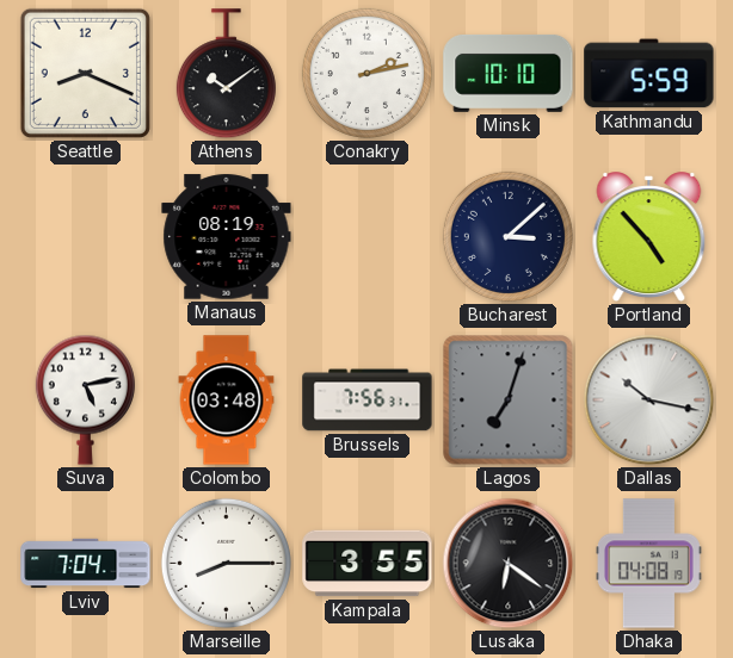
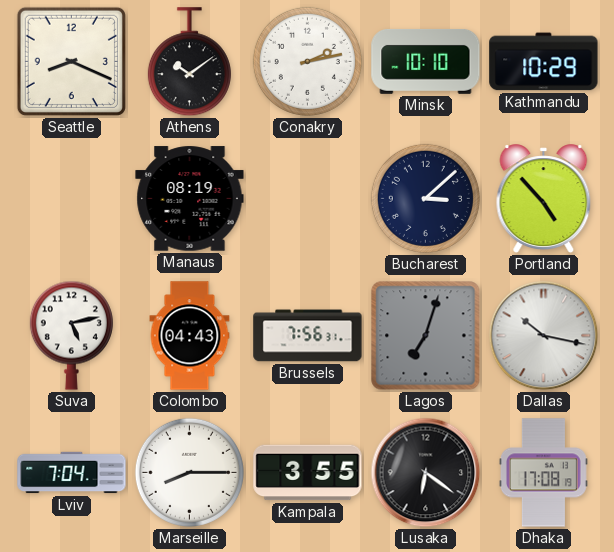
Kathmandu: 5:59 -> 10:29 (544, 62)
Colombo: 03:48 -> 04:43 (190, 336)
Dhaka: 04:08 -> 17:08 (543, 473)
